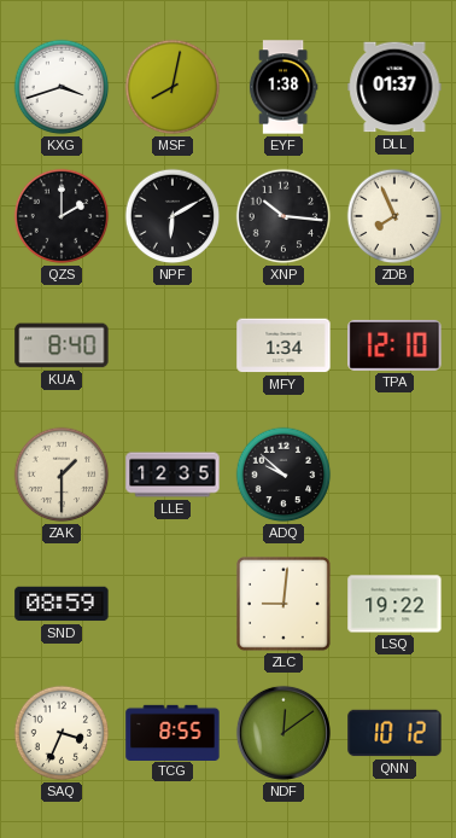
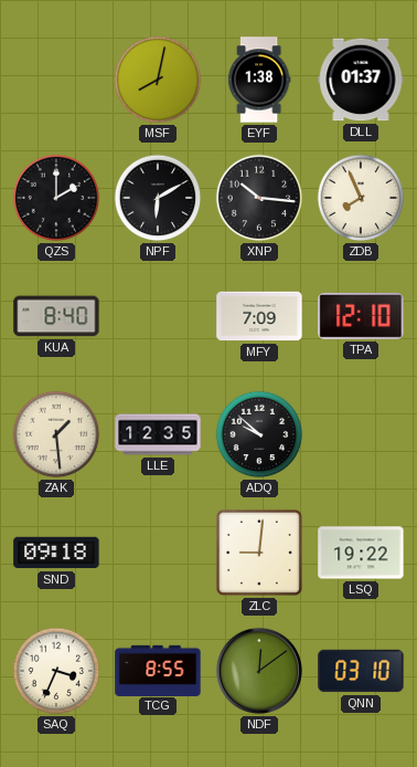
KXG: 3:42 -> none (62, 87)
MFY: 1:34 -> 7:09 (259, 316)
ZAK: 1:30 -> 1:29 (56, 434)
SND: 08:59 -> 09:18 (56, 553)
QNN: 10:12 -> 03:10 (361, 671)
